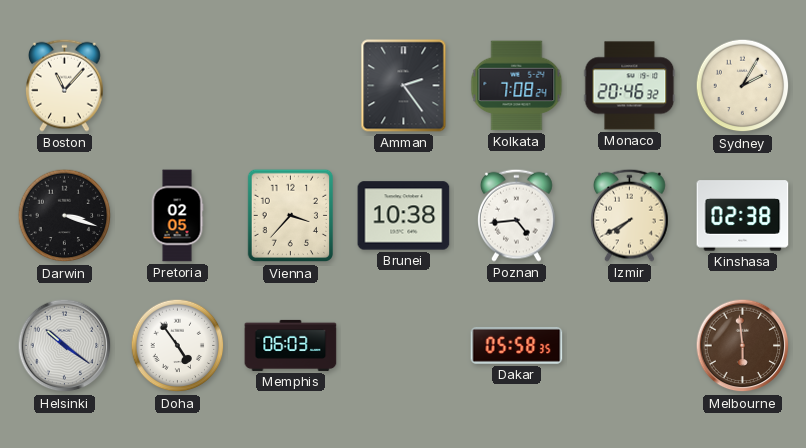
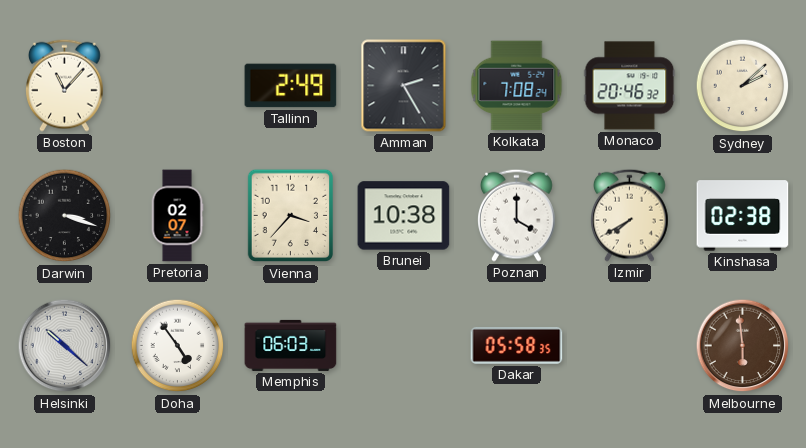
Tallinn: none -> 2:49 (291, 86)
Amman: 2:24 -> 2:25 (404, 86)
Sydney: 2:05 -> 2:08 (743, 86)
Pretoria: 02:05 -> 02:07 (177, 216)
Poznan: 4:44 -> 4:00 (517, 215)
Helsinki: 10:21 -> 10:22 (65, 346)
